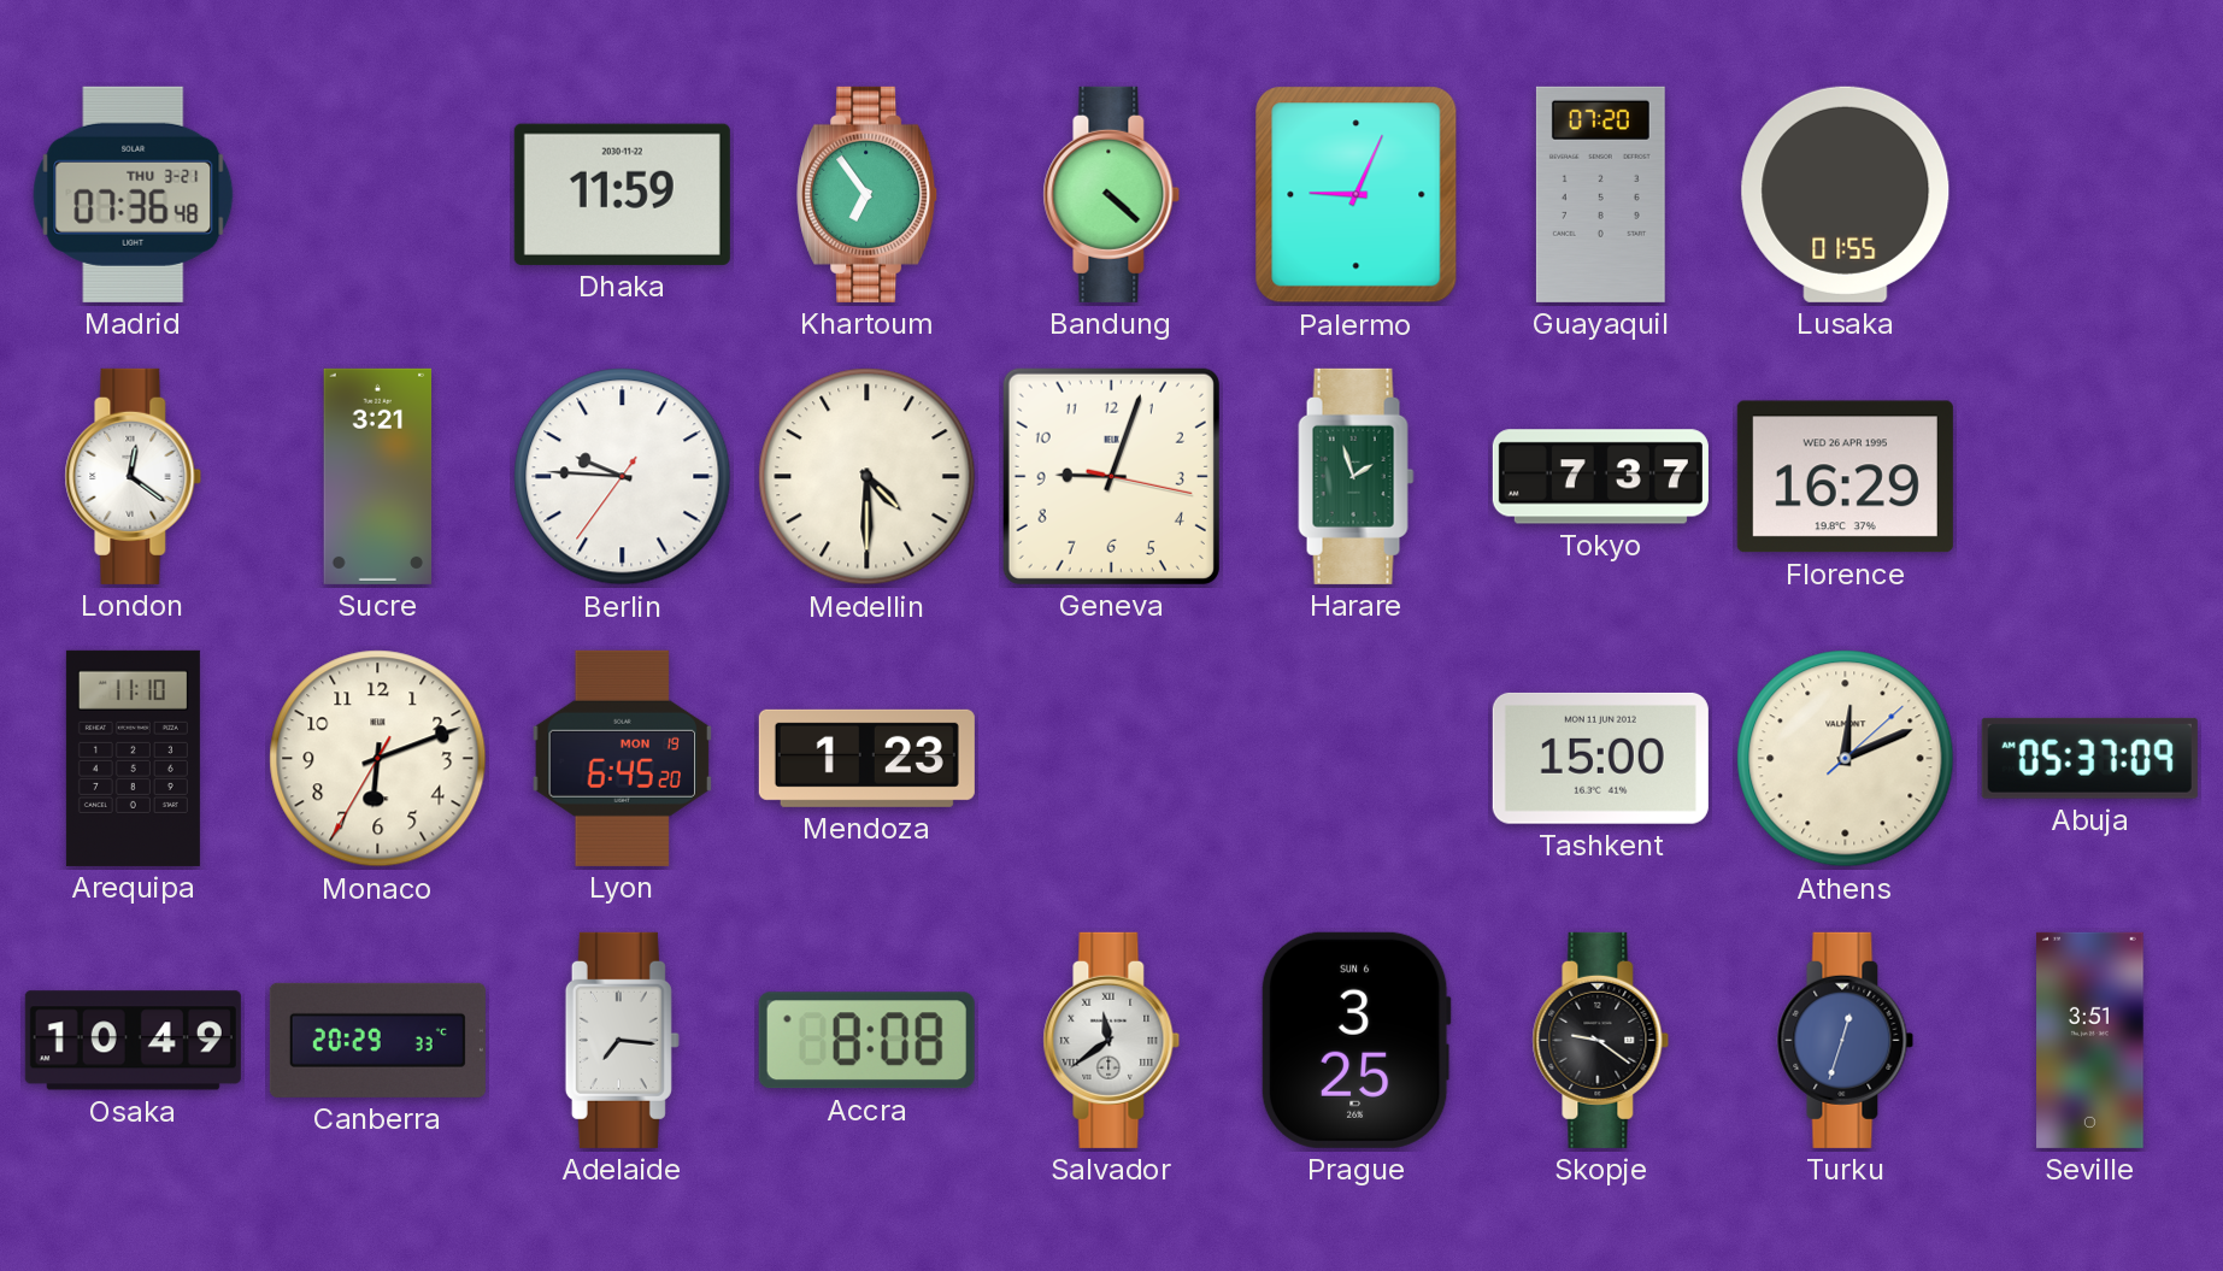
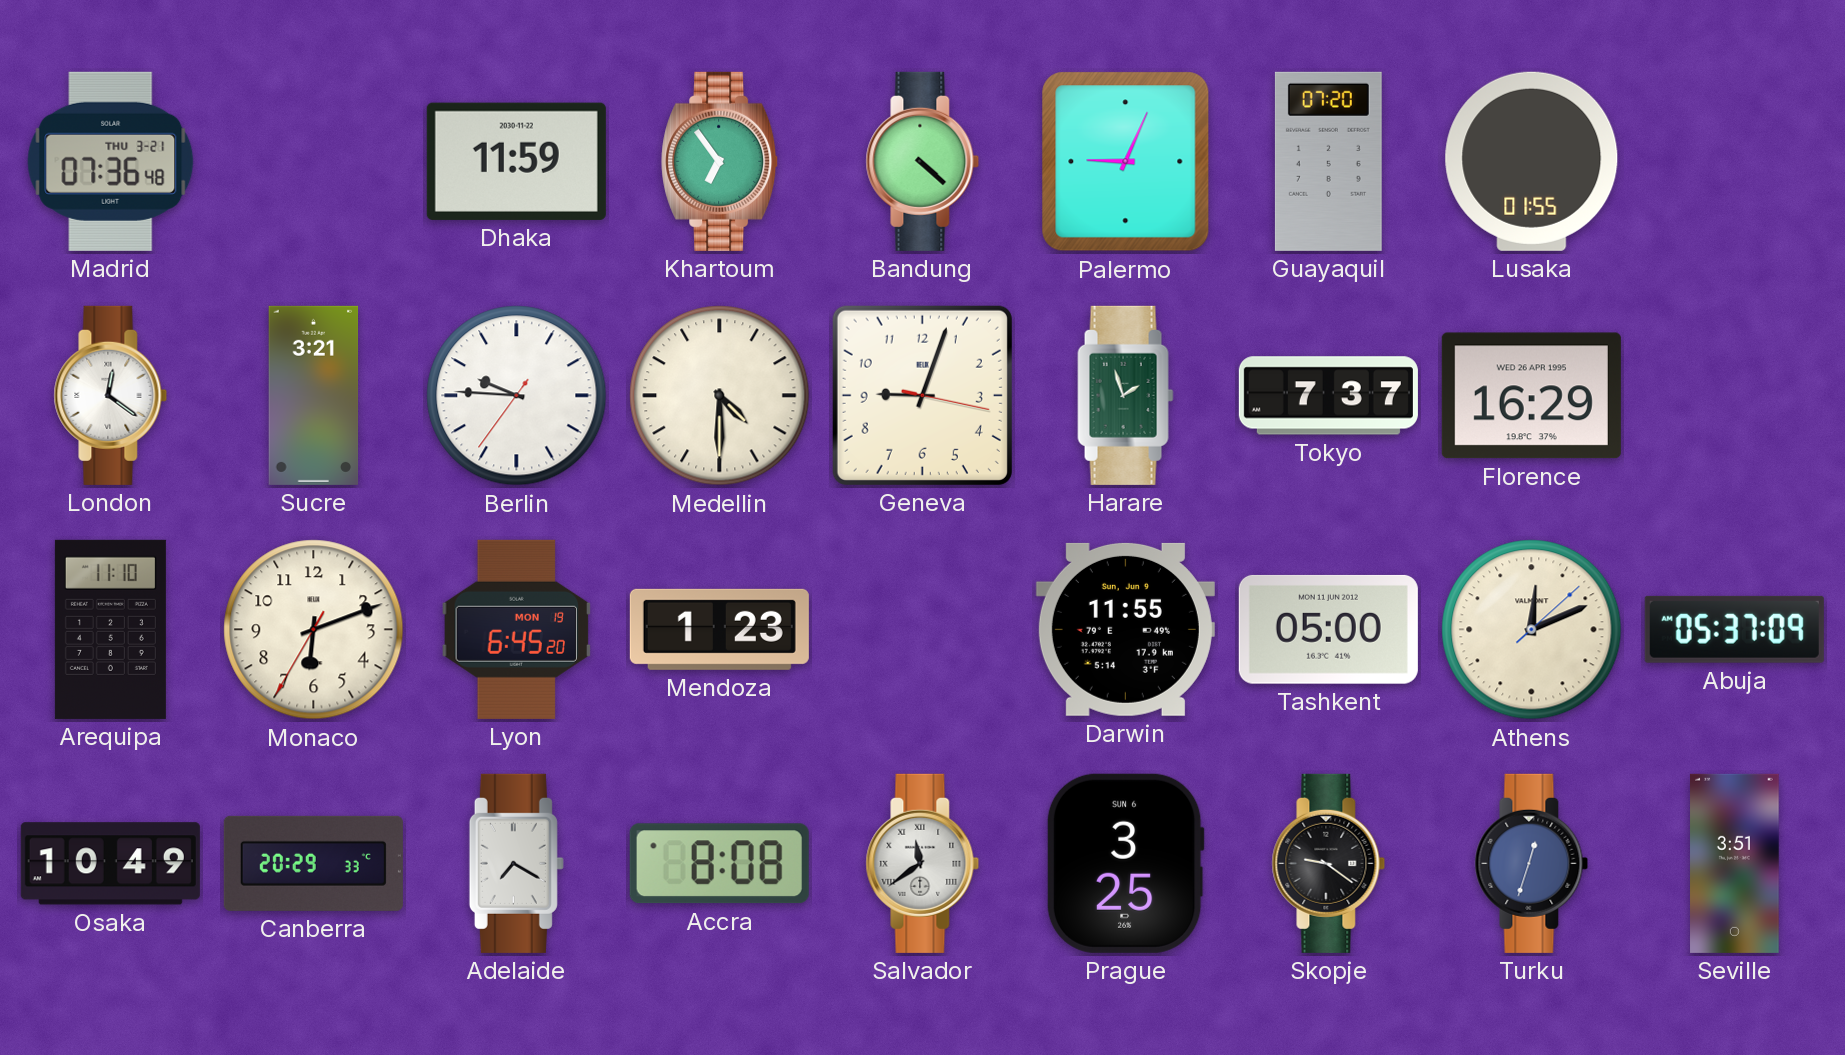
Darwin: none -> 11:55 (1125, 629)
Tashkent: 15:00 -> 05:00 (1328, 629)
Adelaide: 7:16 -> 7:20 (516, 863)
